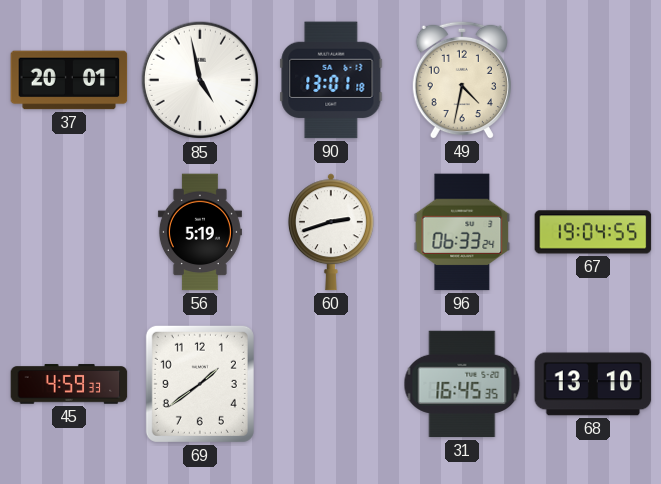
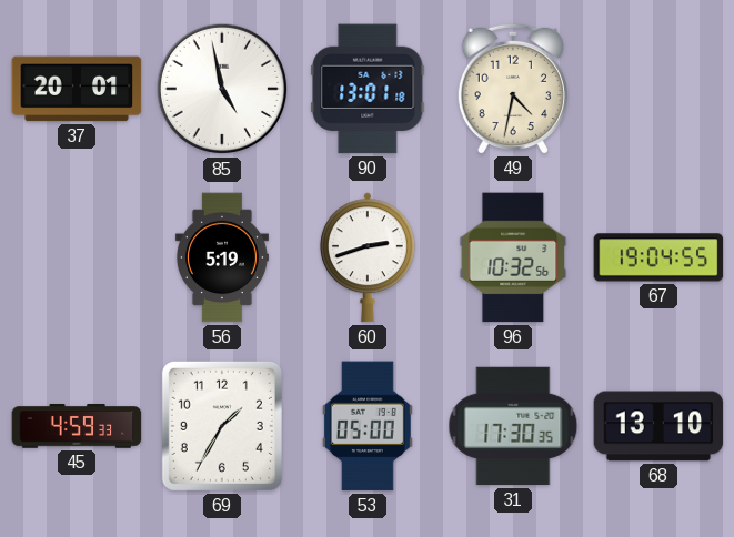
96: 06:33 -> 10:32 (513, 257)
69: 1:39 -> 1:35 (222, 426)
53: none -> 05:00 (368, 426)
31: 16:45 -> 17:30 (513, 426)
